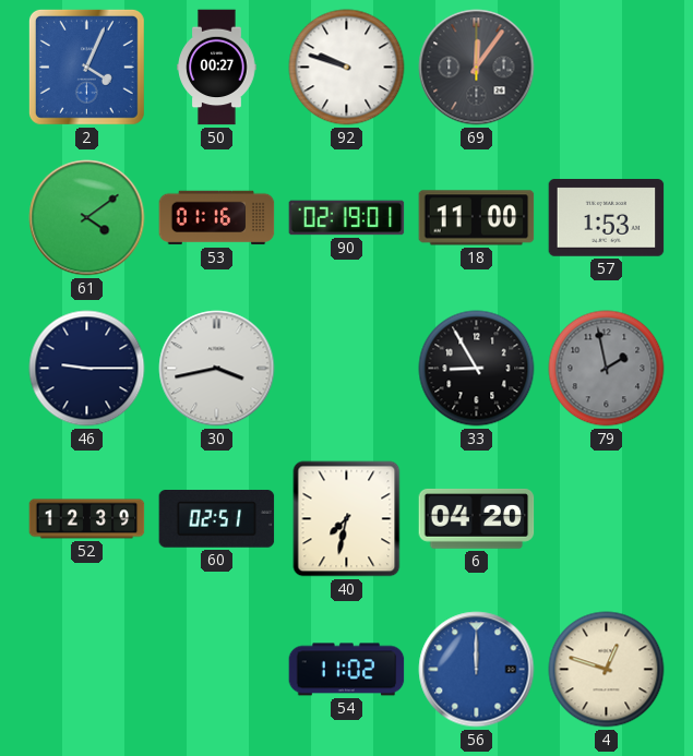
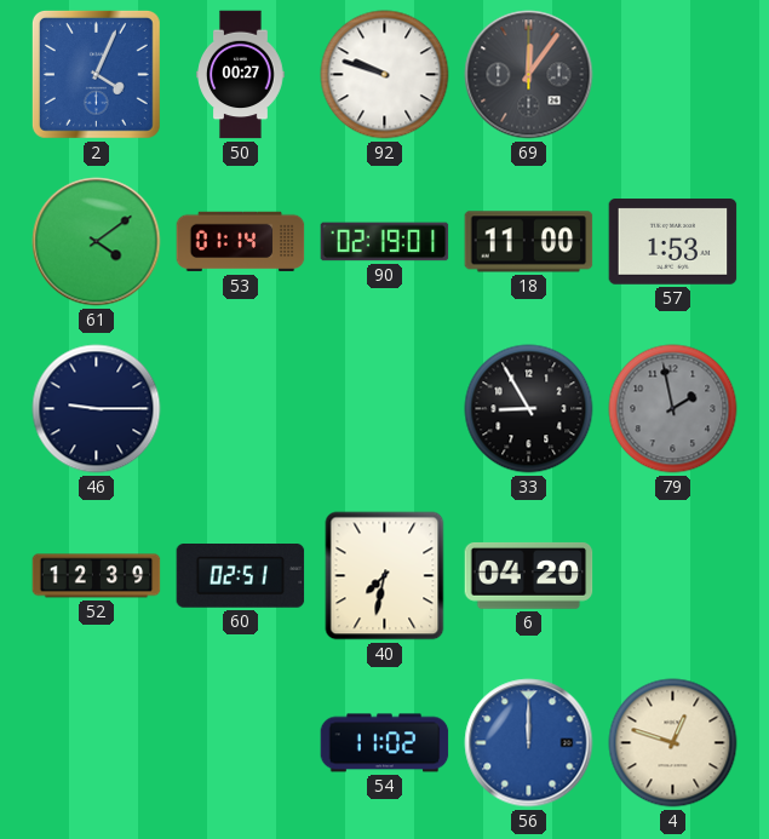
53: 01:16 -> 01:14 (241, 242)
30: 3:43 -> none (217, 369)
